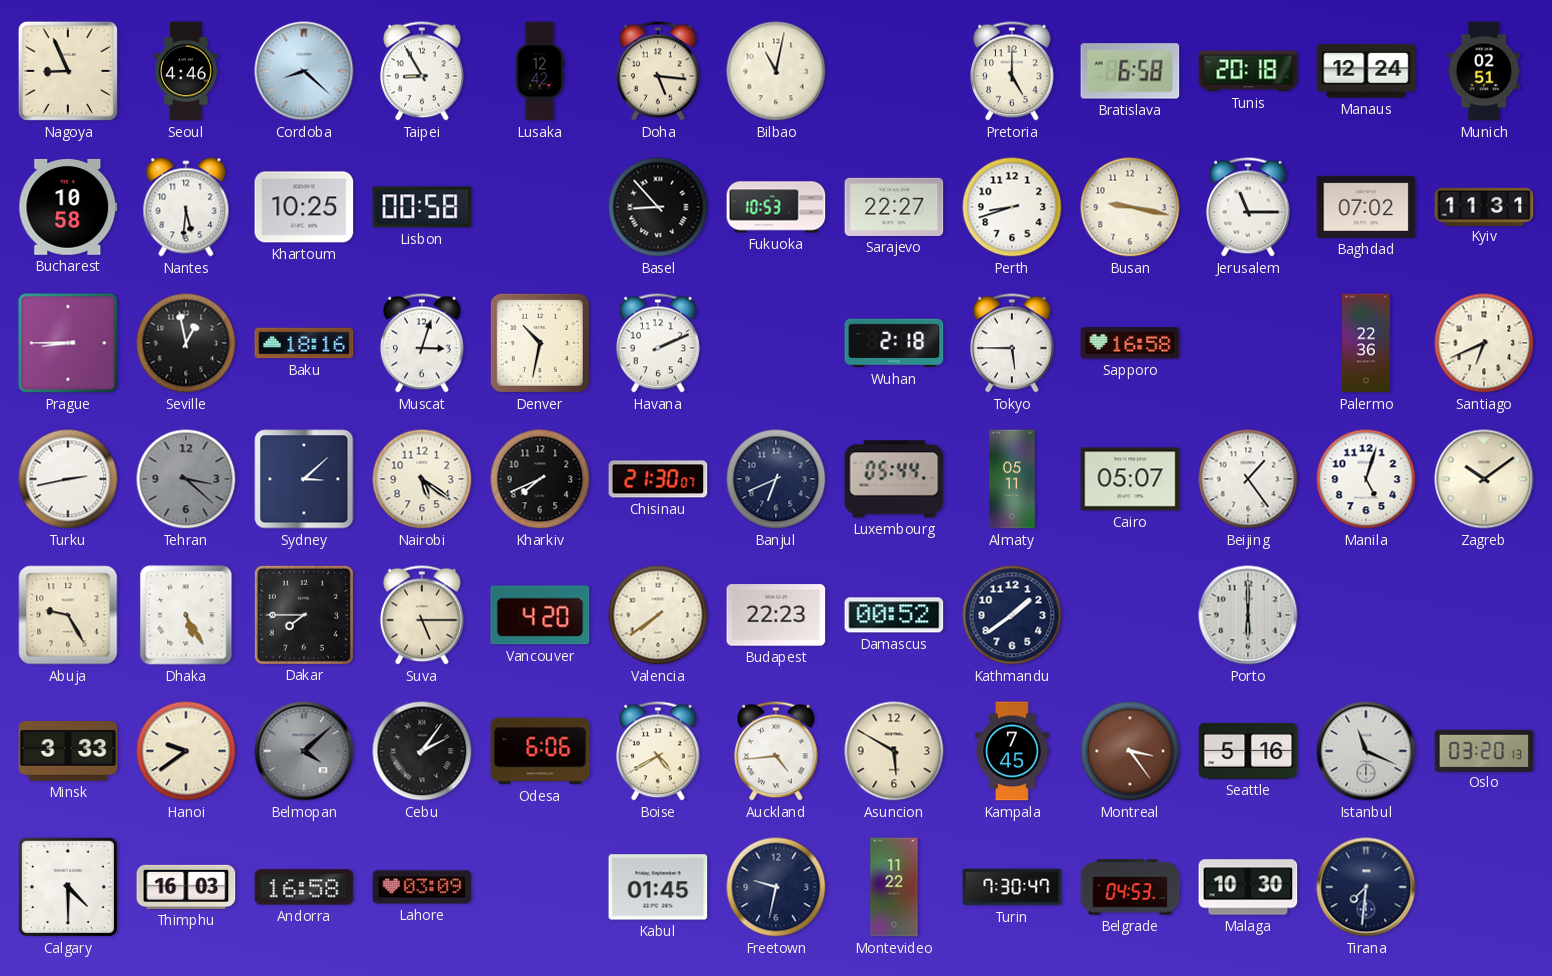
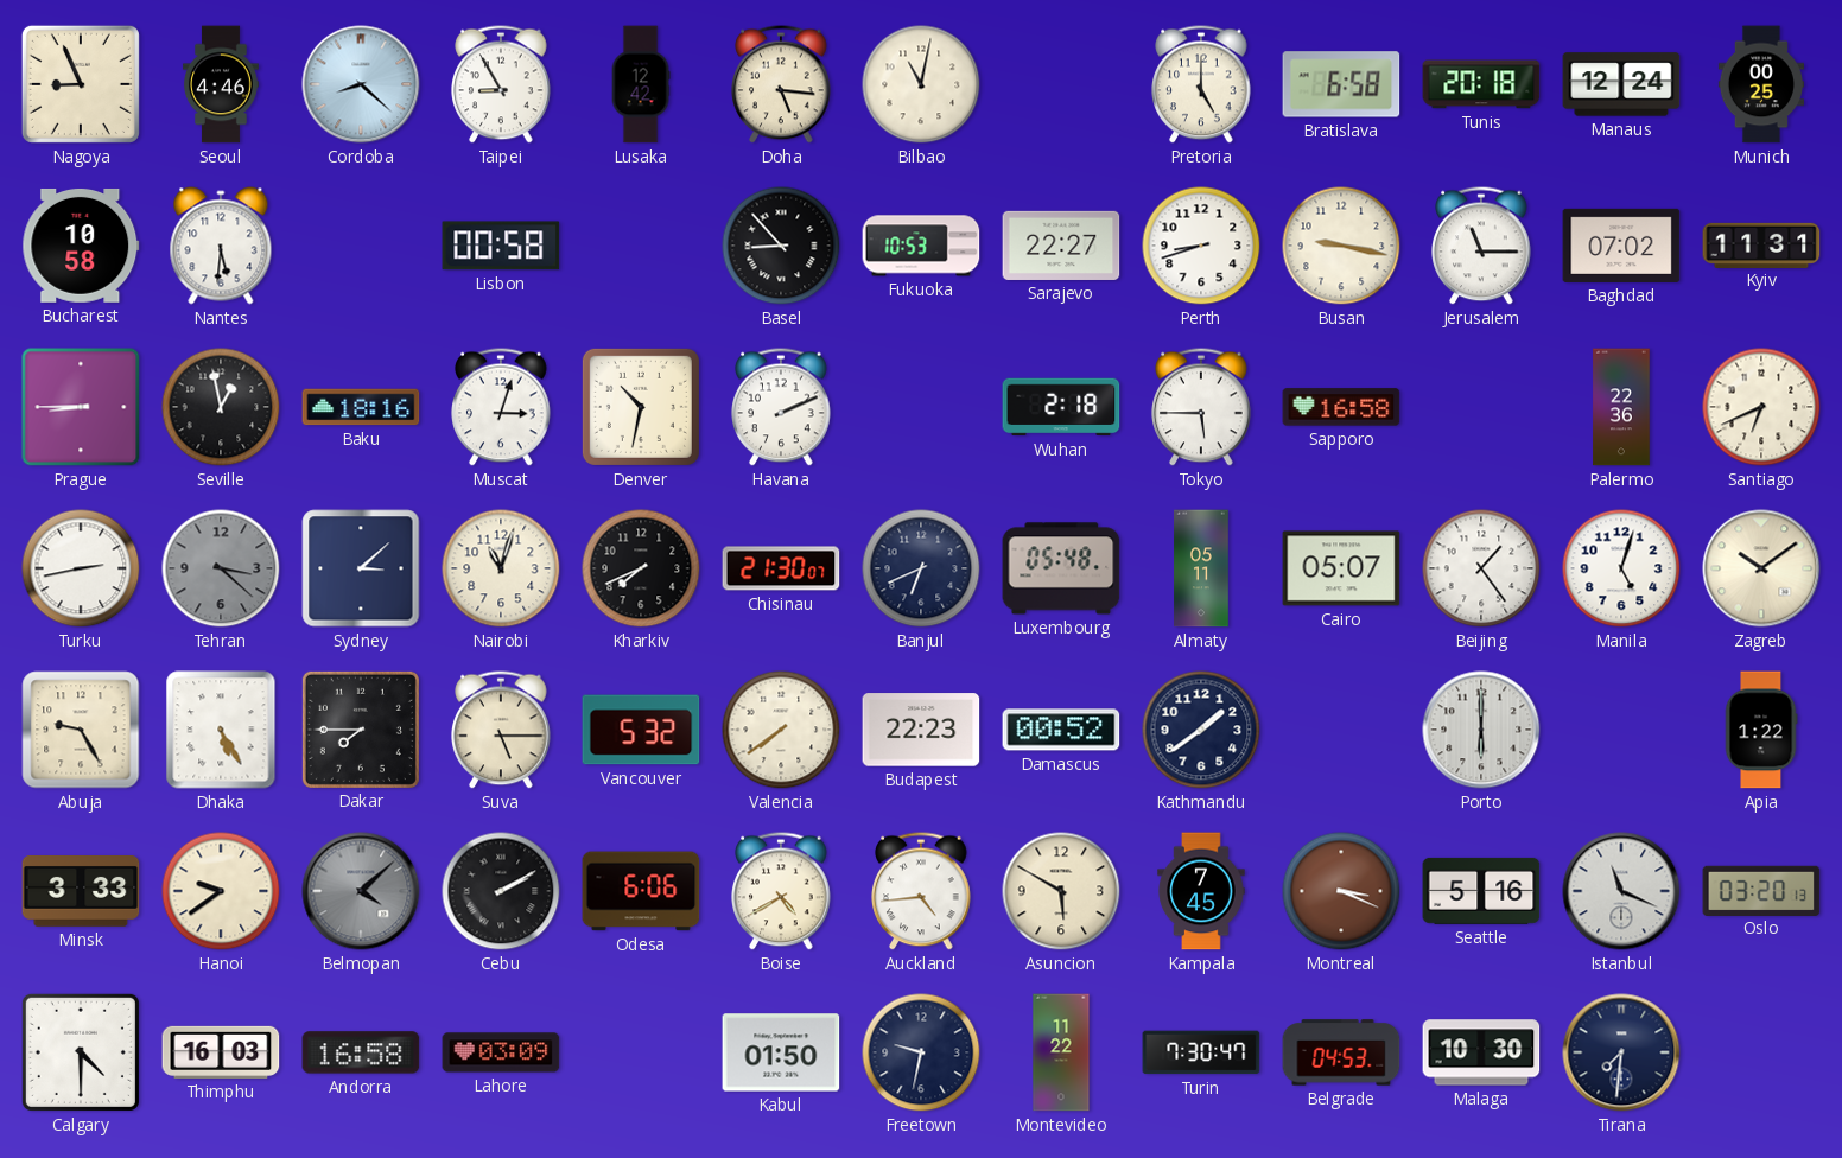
Munich: 02:51 -> 00:25 (1760, 84)
Khartoum: 10:25 -> none (304, 207)
Nairobi: 5:21 -> 11:03 (501, 568)
Luxembourg: 05:44 -> 05:48 (1061, 568)
Vancouver: 4:20 -> 5:32 (641, 730)
Apia: none -> 1:22 (1761, 730)
Cebu: 2:06 -> 2:10 (501, 891)
Montreal: 3:24 -> 3:19 (1341, 891)
Kabul: 01:45 -> 01:50 (781, 1052)
